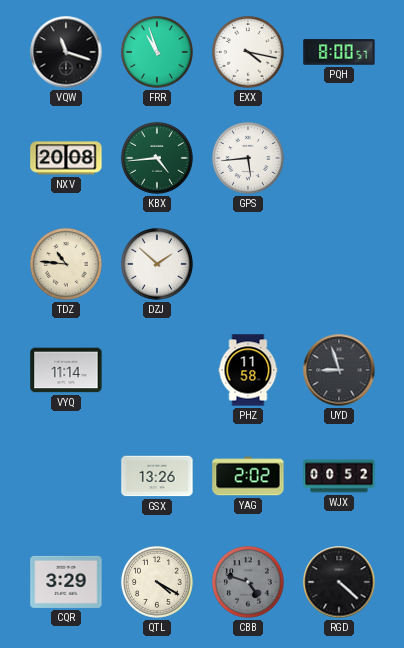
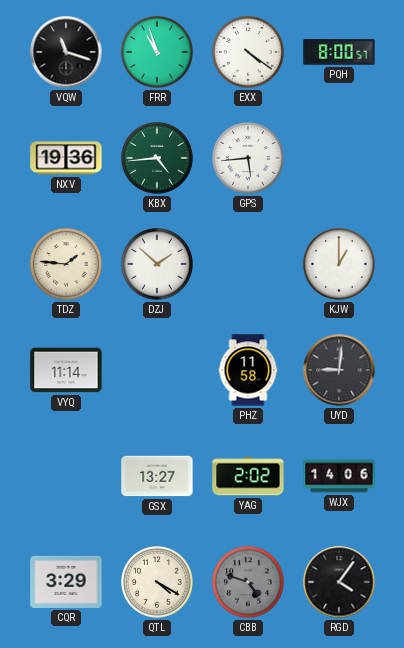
EXX: 4:17 -> 4:21 (248, 52)
NXV: 20:08 -> 19:36 (66, 158)
TDZ: 10:46 -> 1:46 (66, 264)
KJW: none -> 1:00 (339, 264)
UYD: 8:57 -> 9:01 (339, 370)
GSX: 13:26 -> 13:27 (157, 476)
WJX: 00:52 -> 14:06 (339, 476)
RGD: 4:22 -> 4:06 (339, 582)
